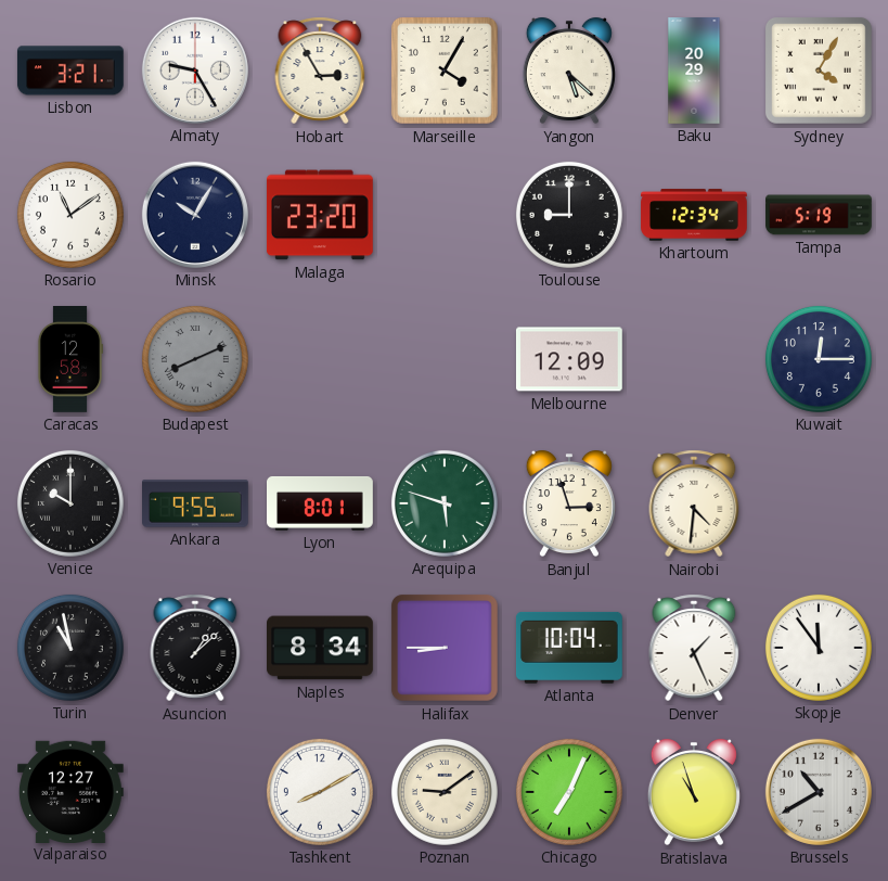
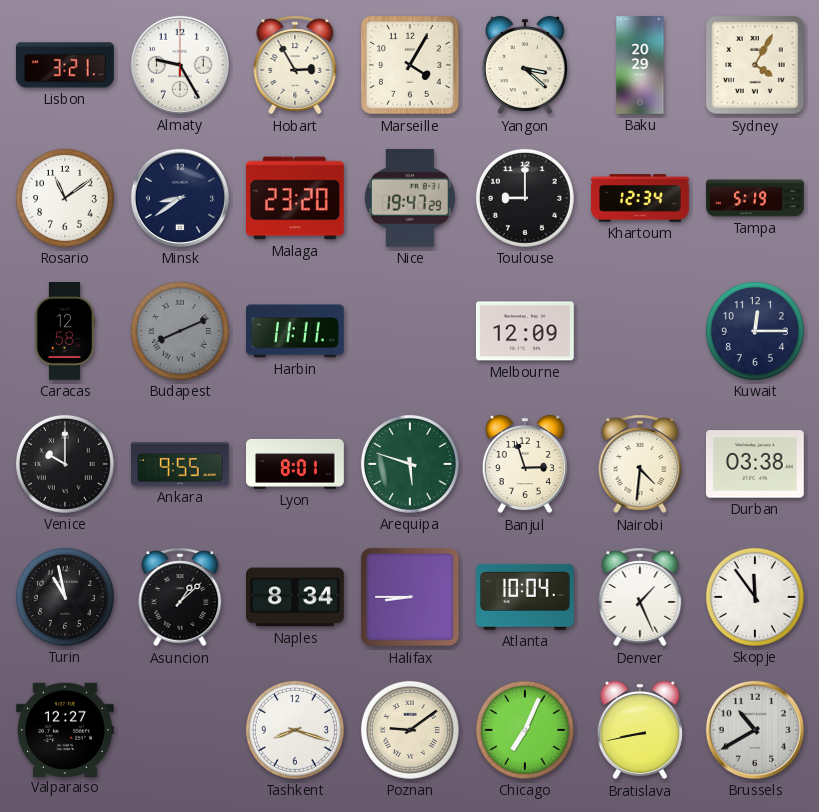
Yangon: 5:22 -> 3:22 (525, 65)
Minsk: 10:05 -> 8:39 (180, 198)
Nice: none -> 19:47 (410, 198)
Harbin: none -> 11:11 (296, 331)
Durban: none -> 03:38 (756, 464)
Tashkent: 8:10 -> 8:18 (295, 730)
Bratislava: 10:57 -> 8:43 (640, 730)
